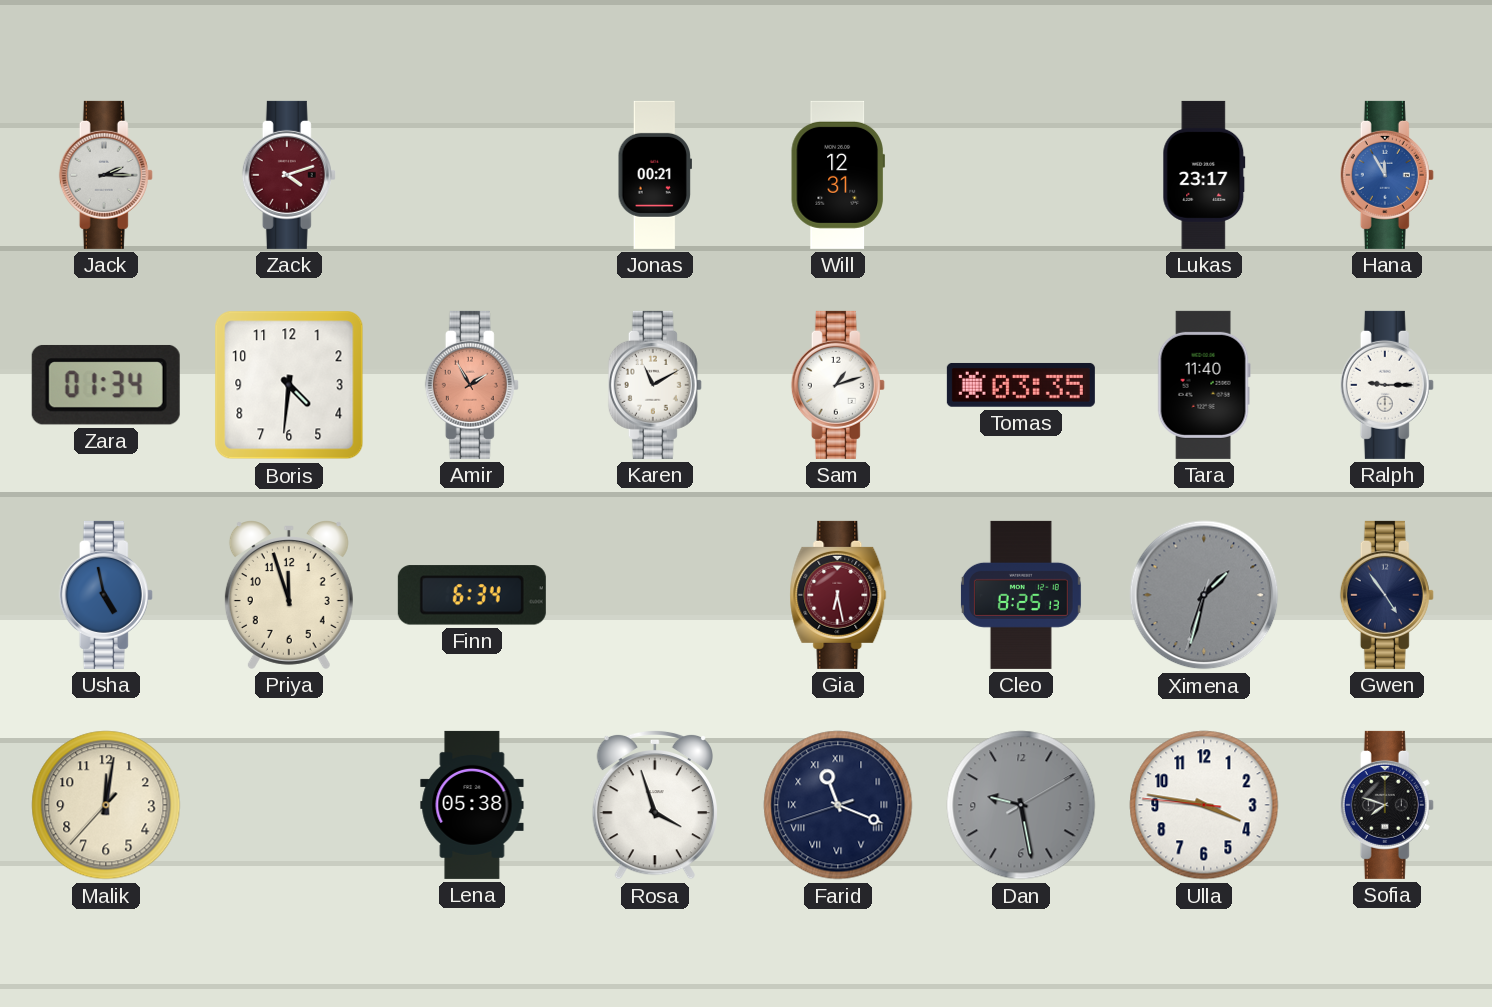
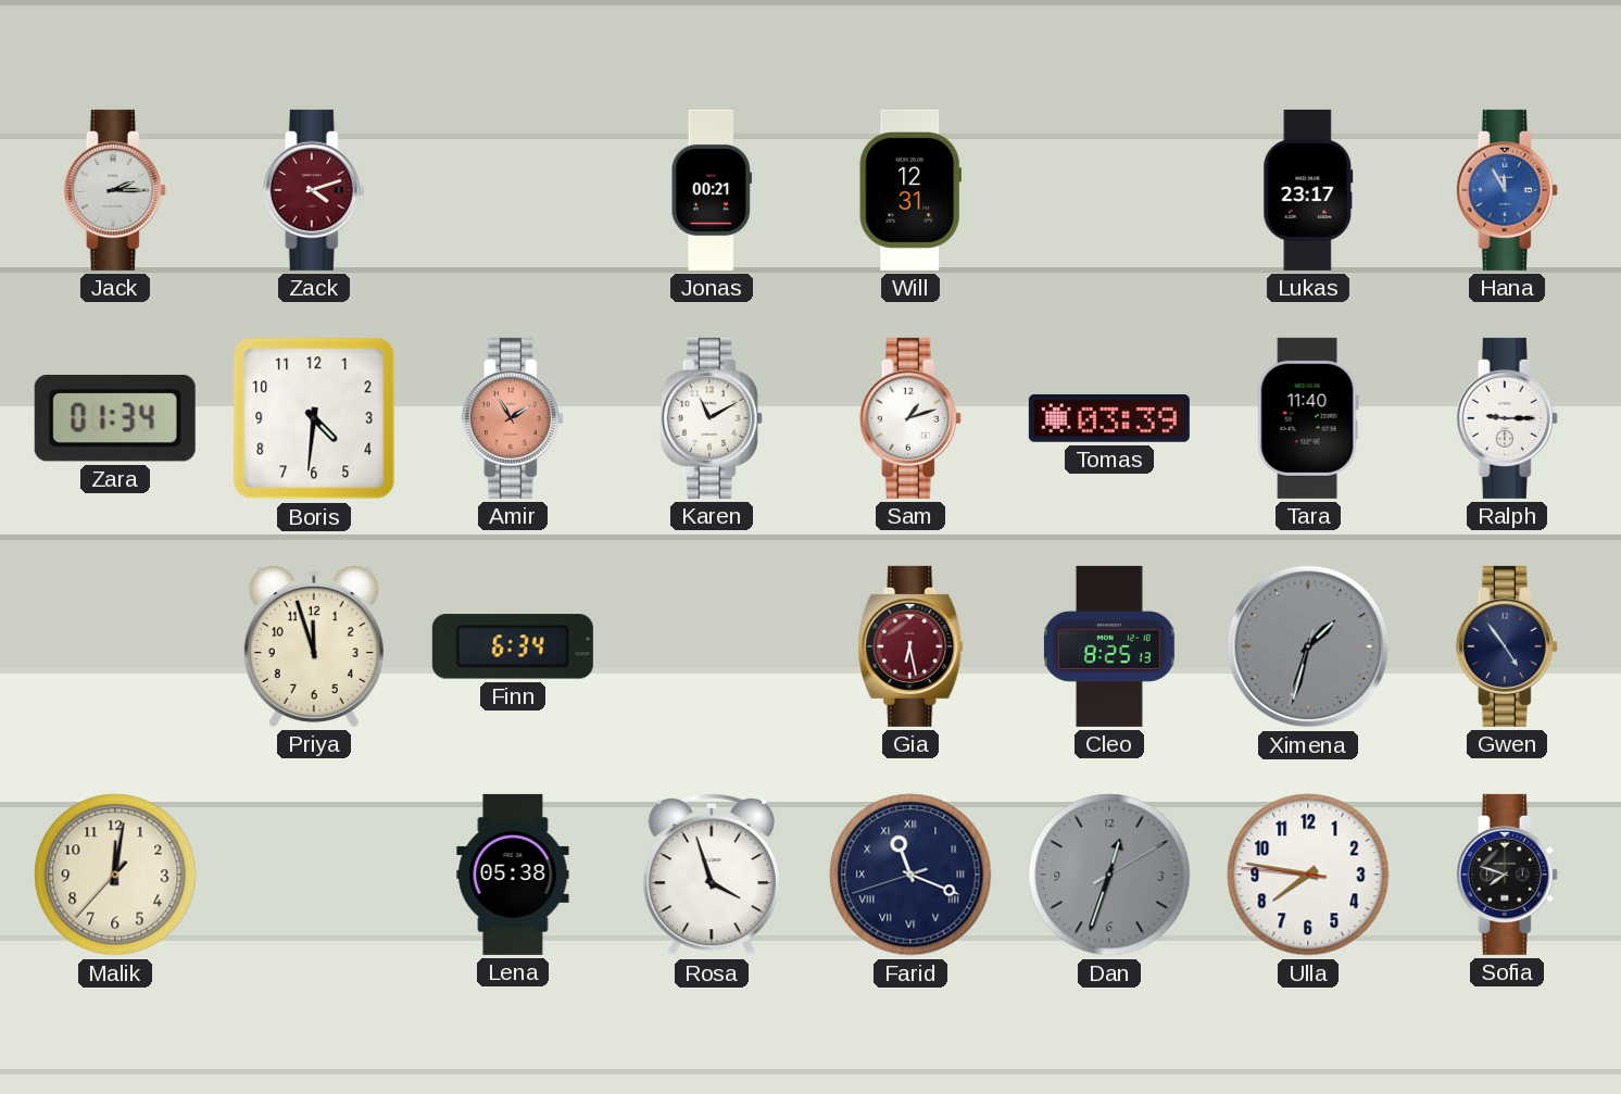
Tomas: 03:35 -> 03:39 (1109, 418)
Usha: 4:58 -> none (106, 595)
Dan: 9:28 -> 12:33 (1109, 875)
Ulla: 3:46 -> 7:46 (1308, 875)
